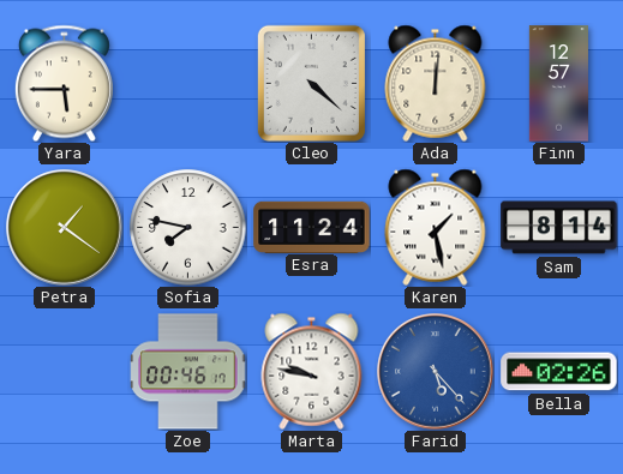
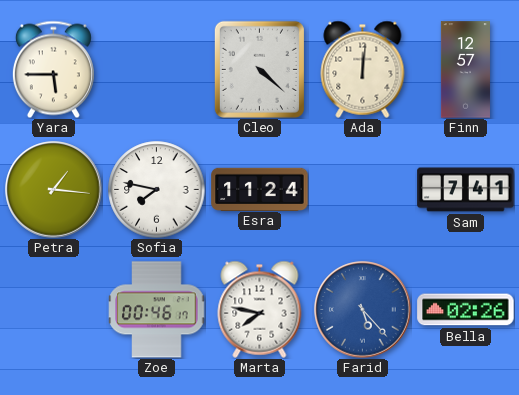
Petra: 1:21 -> 1:16 (54, 190)
Karen: 1:28 -> none (436, 227)
Sam: 8:14 -> 7:41 (466, 190)
Marta: 9:47 -> 7:47 (260, 309)
